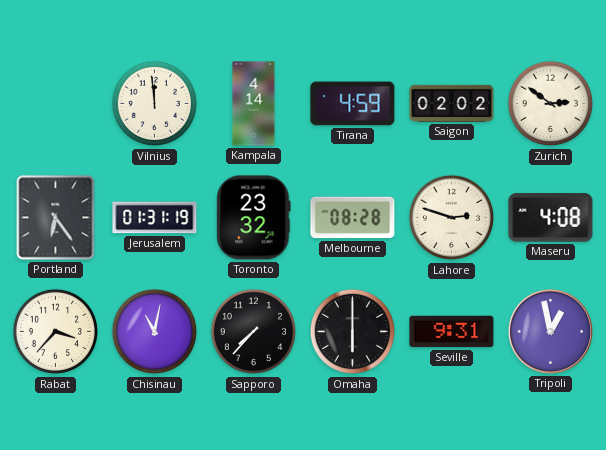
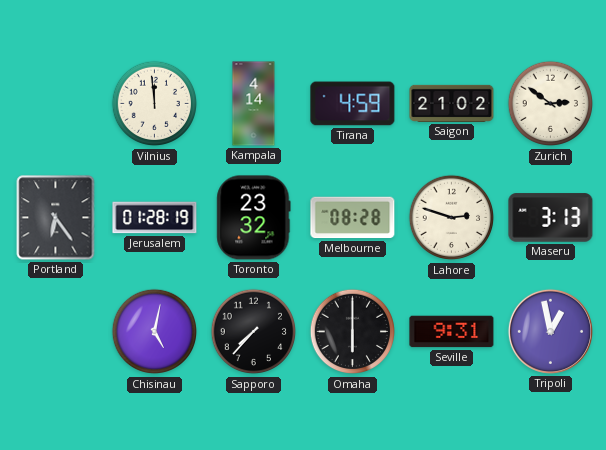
Saigon: 02:02 -> 21:02 (452, 103)
Jerusalem: 01:31 -> 01:28 (155, 218)
Maseru: 4:08 -> 3:13 (551, 218)
Rabat: 3:37 -> none (56, 332)
Chisinau: 11:02 -> 5:02 (155, 332)
